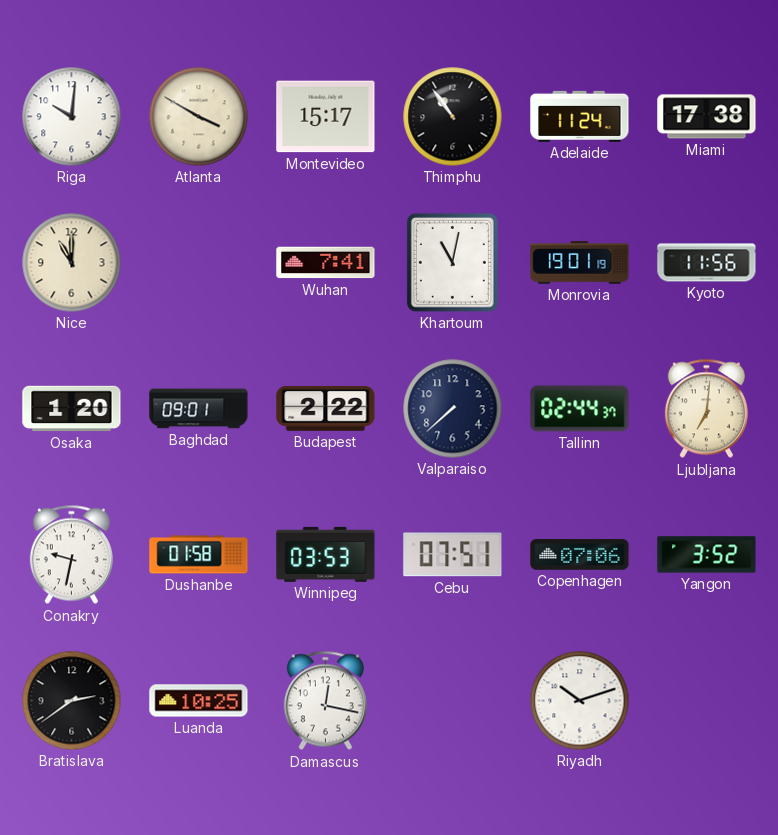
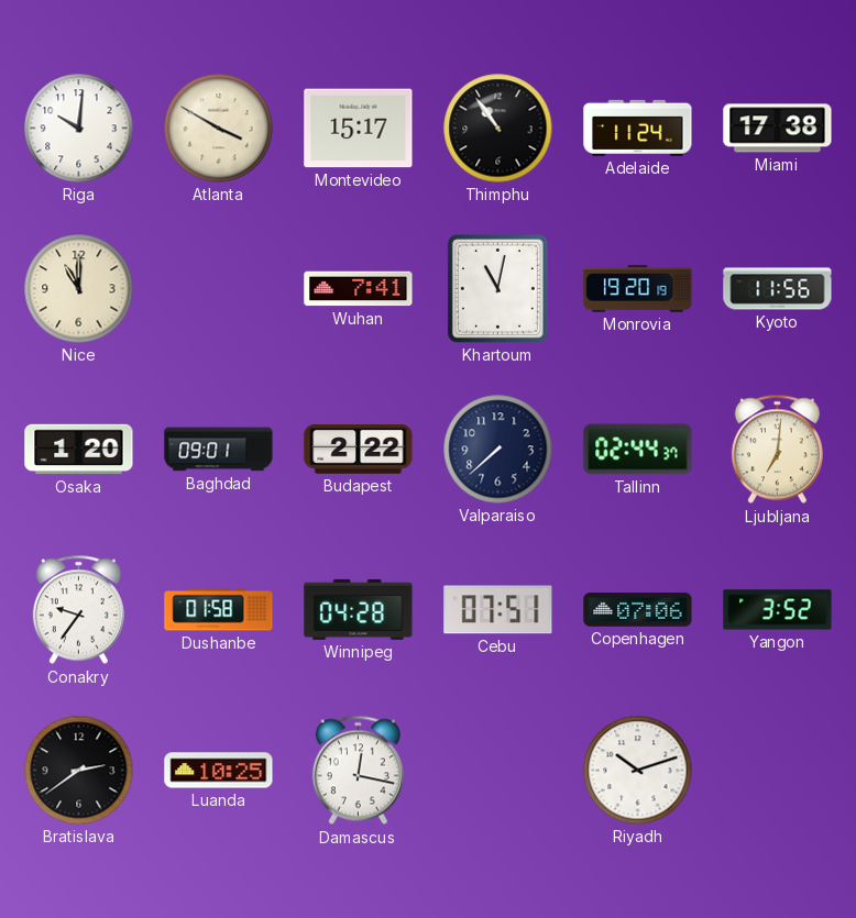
Monrovia: 19:01 -> 19:20 (638, 289)
Conakry: 9:32 -> 9:36 (78, 610)
Winnipeg: 03:53 -> 04:28 (359, 609)
